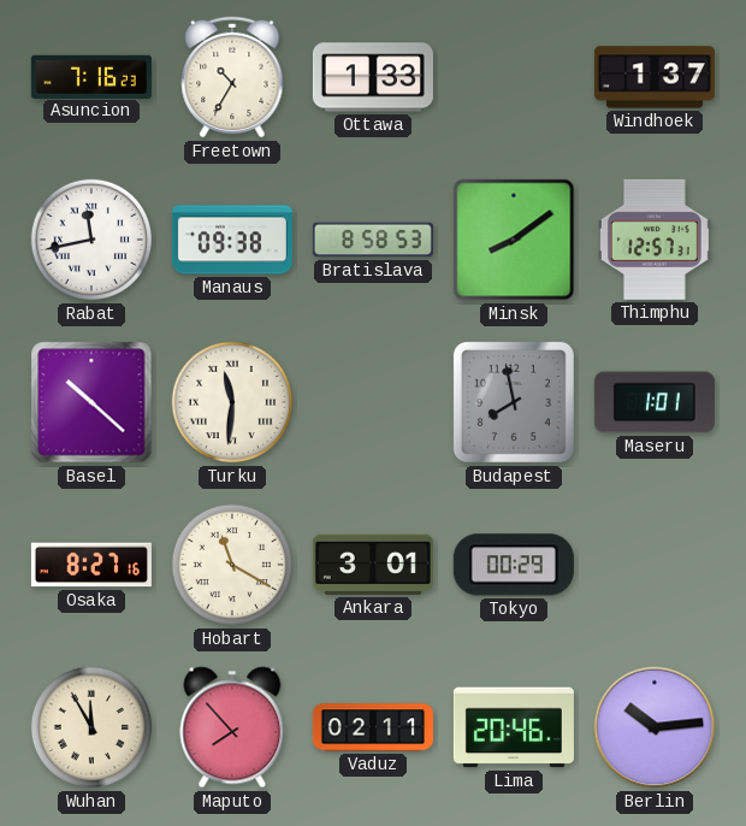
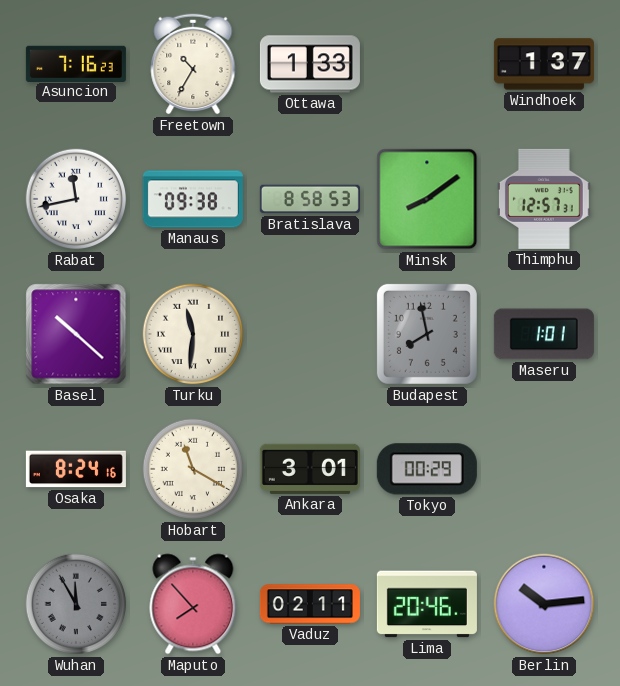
Osaka: 8:27 -> 8:24 (76, 469)
Wuhan dial: cream -> grey (76, 604)
